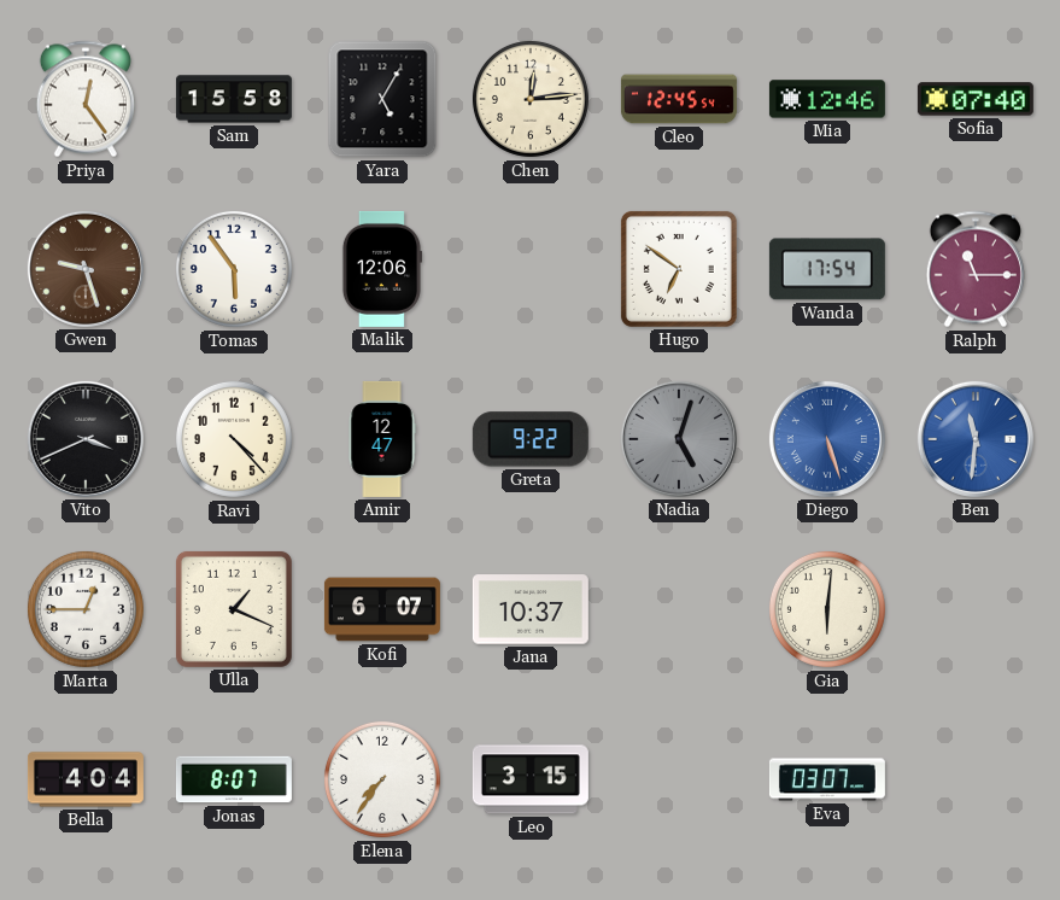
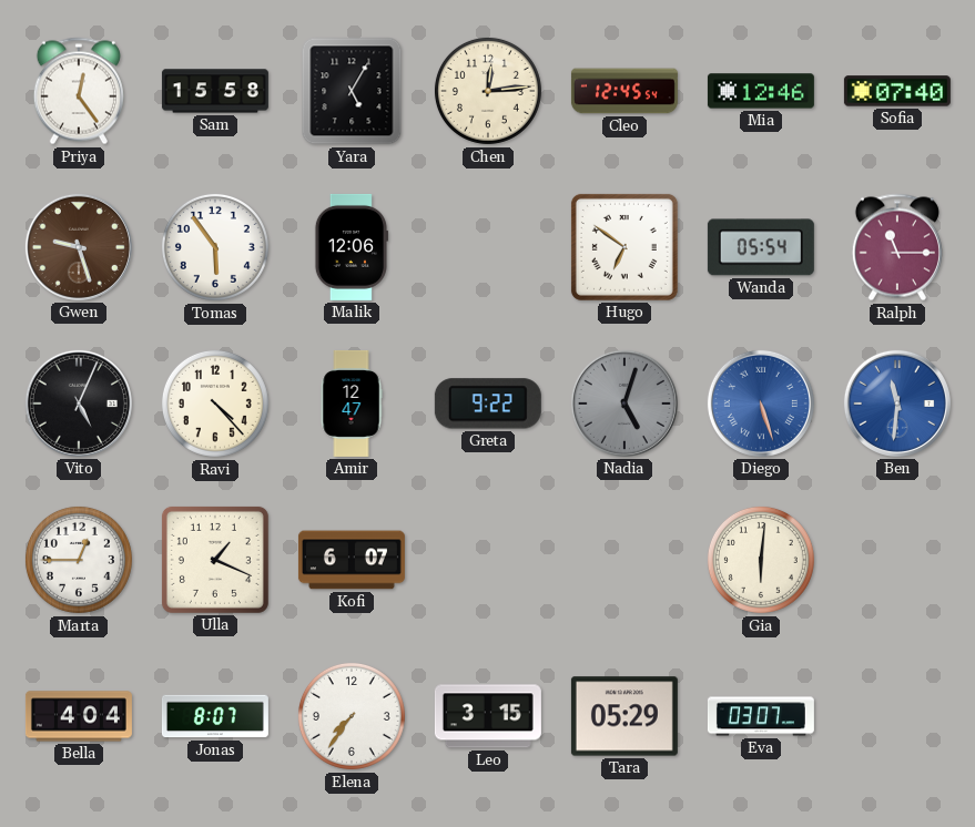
Wanda: 17:54 -> 05:54 (761, 247)
Vito: 3:41 -> 5:04 (79, 404)
Jana: 10:37 -> none (531, 609)
Tara: none -> 05:29 (624, 716)
